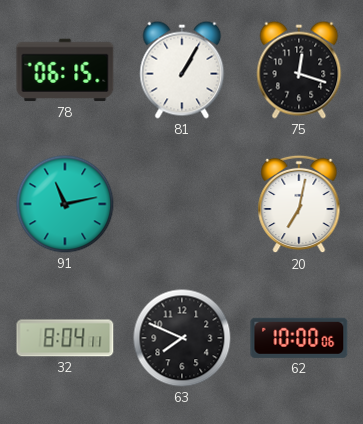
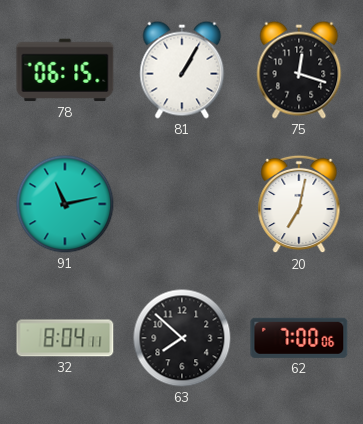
63: 7:49 -> 7:52 (182, 338)
62: 10:00 -> 7:00 (299, 338)
